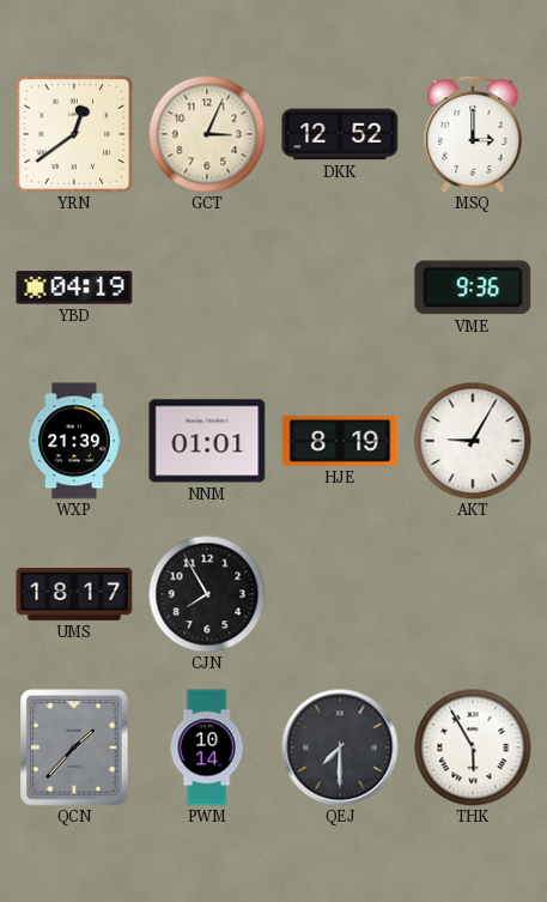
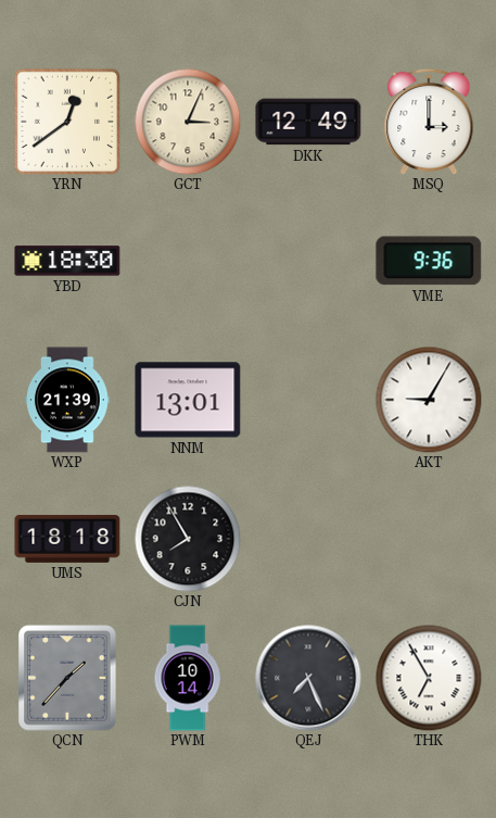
DKK: 12:52 -> 12:49 (308, 122)
YBD: 04:19 -> 18:30 (67, 261)
NNM: 01:01 -> 13:01 (188, 400)
HJE: 8:19 -> none (340, 441)
UMS: 18:17 -> 18:18 (67, 539)
QEJ: 7:30 -> 7:26 (308, 678)
THK: 5:55 -> 6:55 (429, 678)
